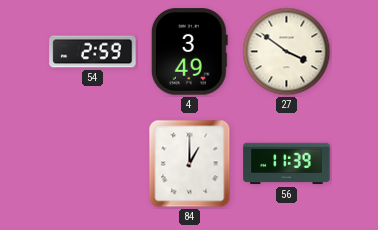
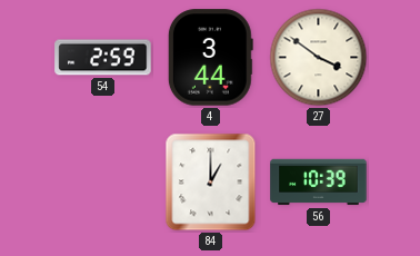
4: 3:49 -> 3:44 (210, 58)
56: 11:39 -> 10:39 (319, 183)
